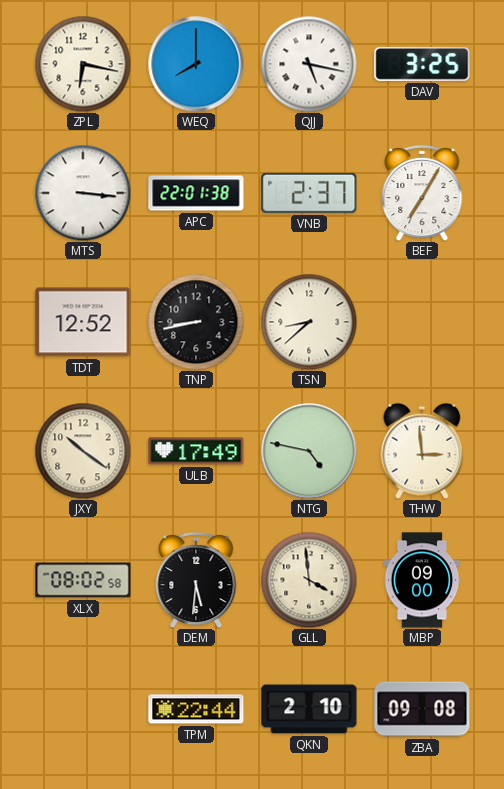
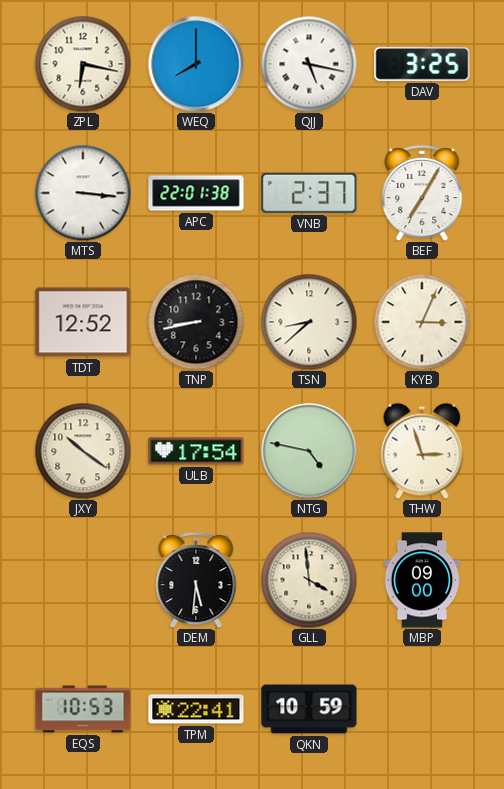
KYB: none -> 3:04 (422, 322)
ULB: 17:49 -> 17:54 (196, 451)
THW: 2:59 -> 2:57 (422, 451)
XLX: 08:02 -> none (83, 580)
EQS: none -> 10:53 (83, 709)
TPM: 22:44 -> 22:41 (196, 709)
QKN: 2:10 -> 10:59 (309, 709)
ZBA: 09:08 -> none (422, 709)
